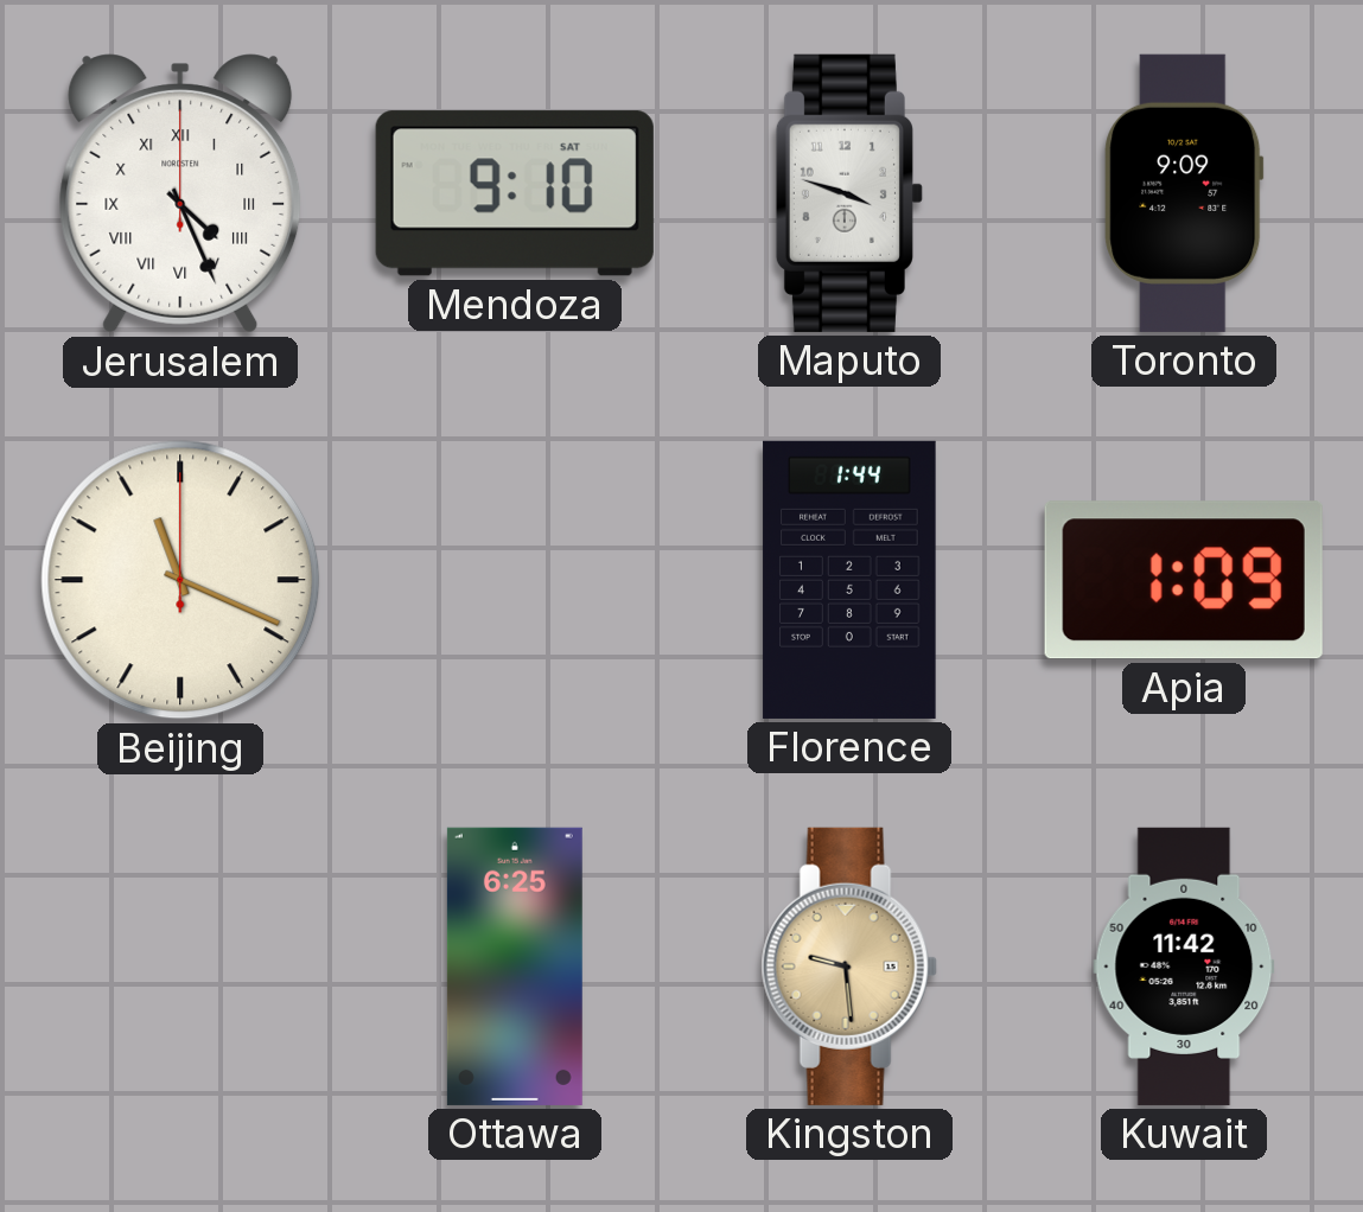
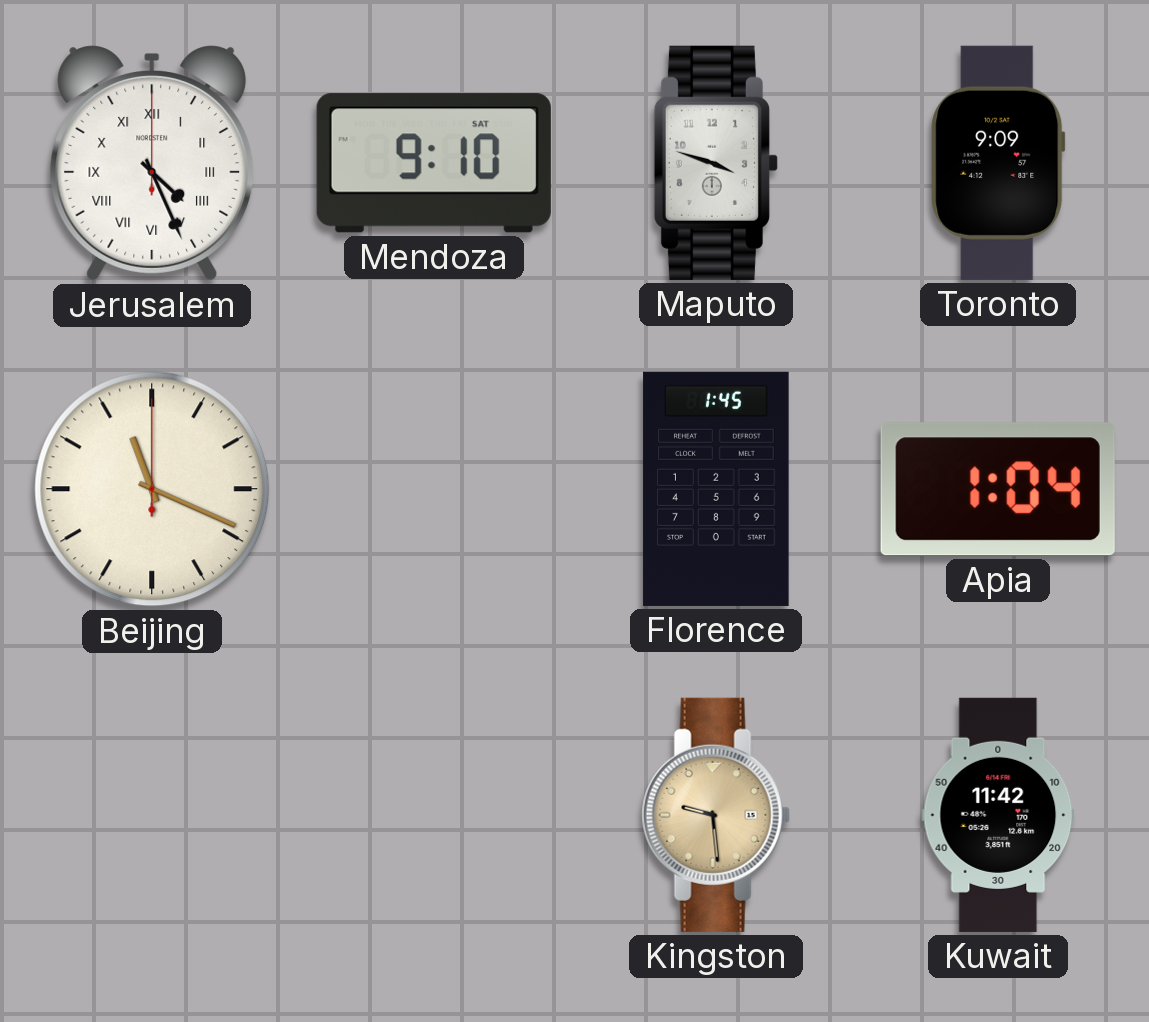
Florence: 1:44 -> 1:45 (716, 489)
Apia: 1:09 -> 1:04 (998, 489)
Ottawa: 6:25 -> none (515, 967)
